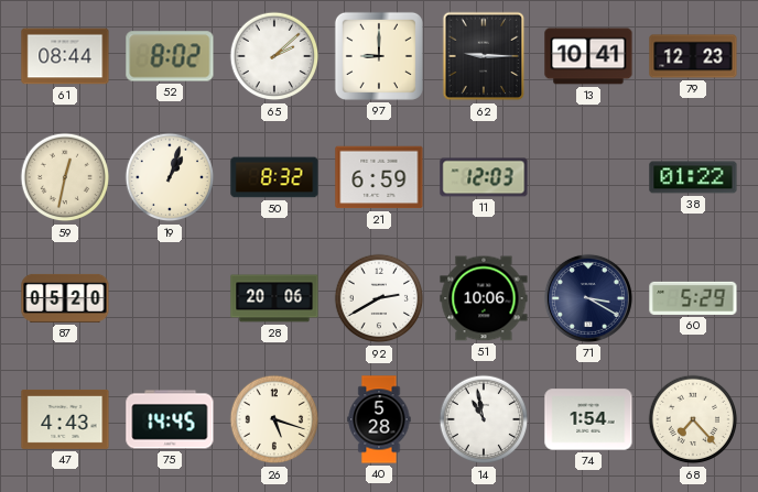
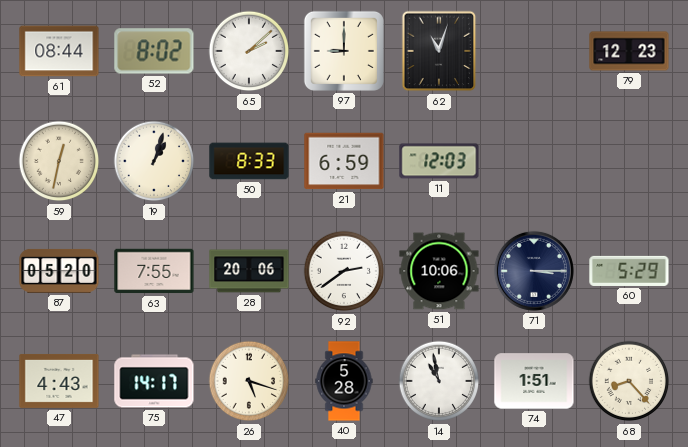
62: 9:15 -> 11:03 (439, 51)
13: 10:41 -> none (588, 56)
50: 8:32 -> 8:33 (249, 161)
38: 01:22 -> none (693, 177)
63: none -> 7:55 (154, 271)
92: 2:40 -> 2:39 (344, 271)
71: 3:20 -> 3:15 (534, 271)
75: 14:45 -> 14:17 (154, 381)
74: 1:54 -> 1:51 (534, 381)
68: 7:23 -> 8:23 (629, 381)
